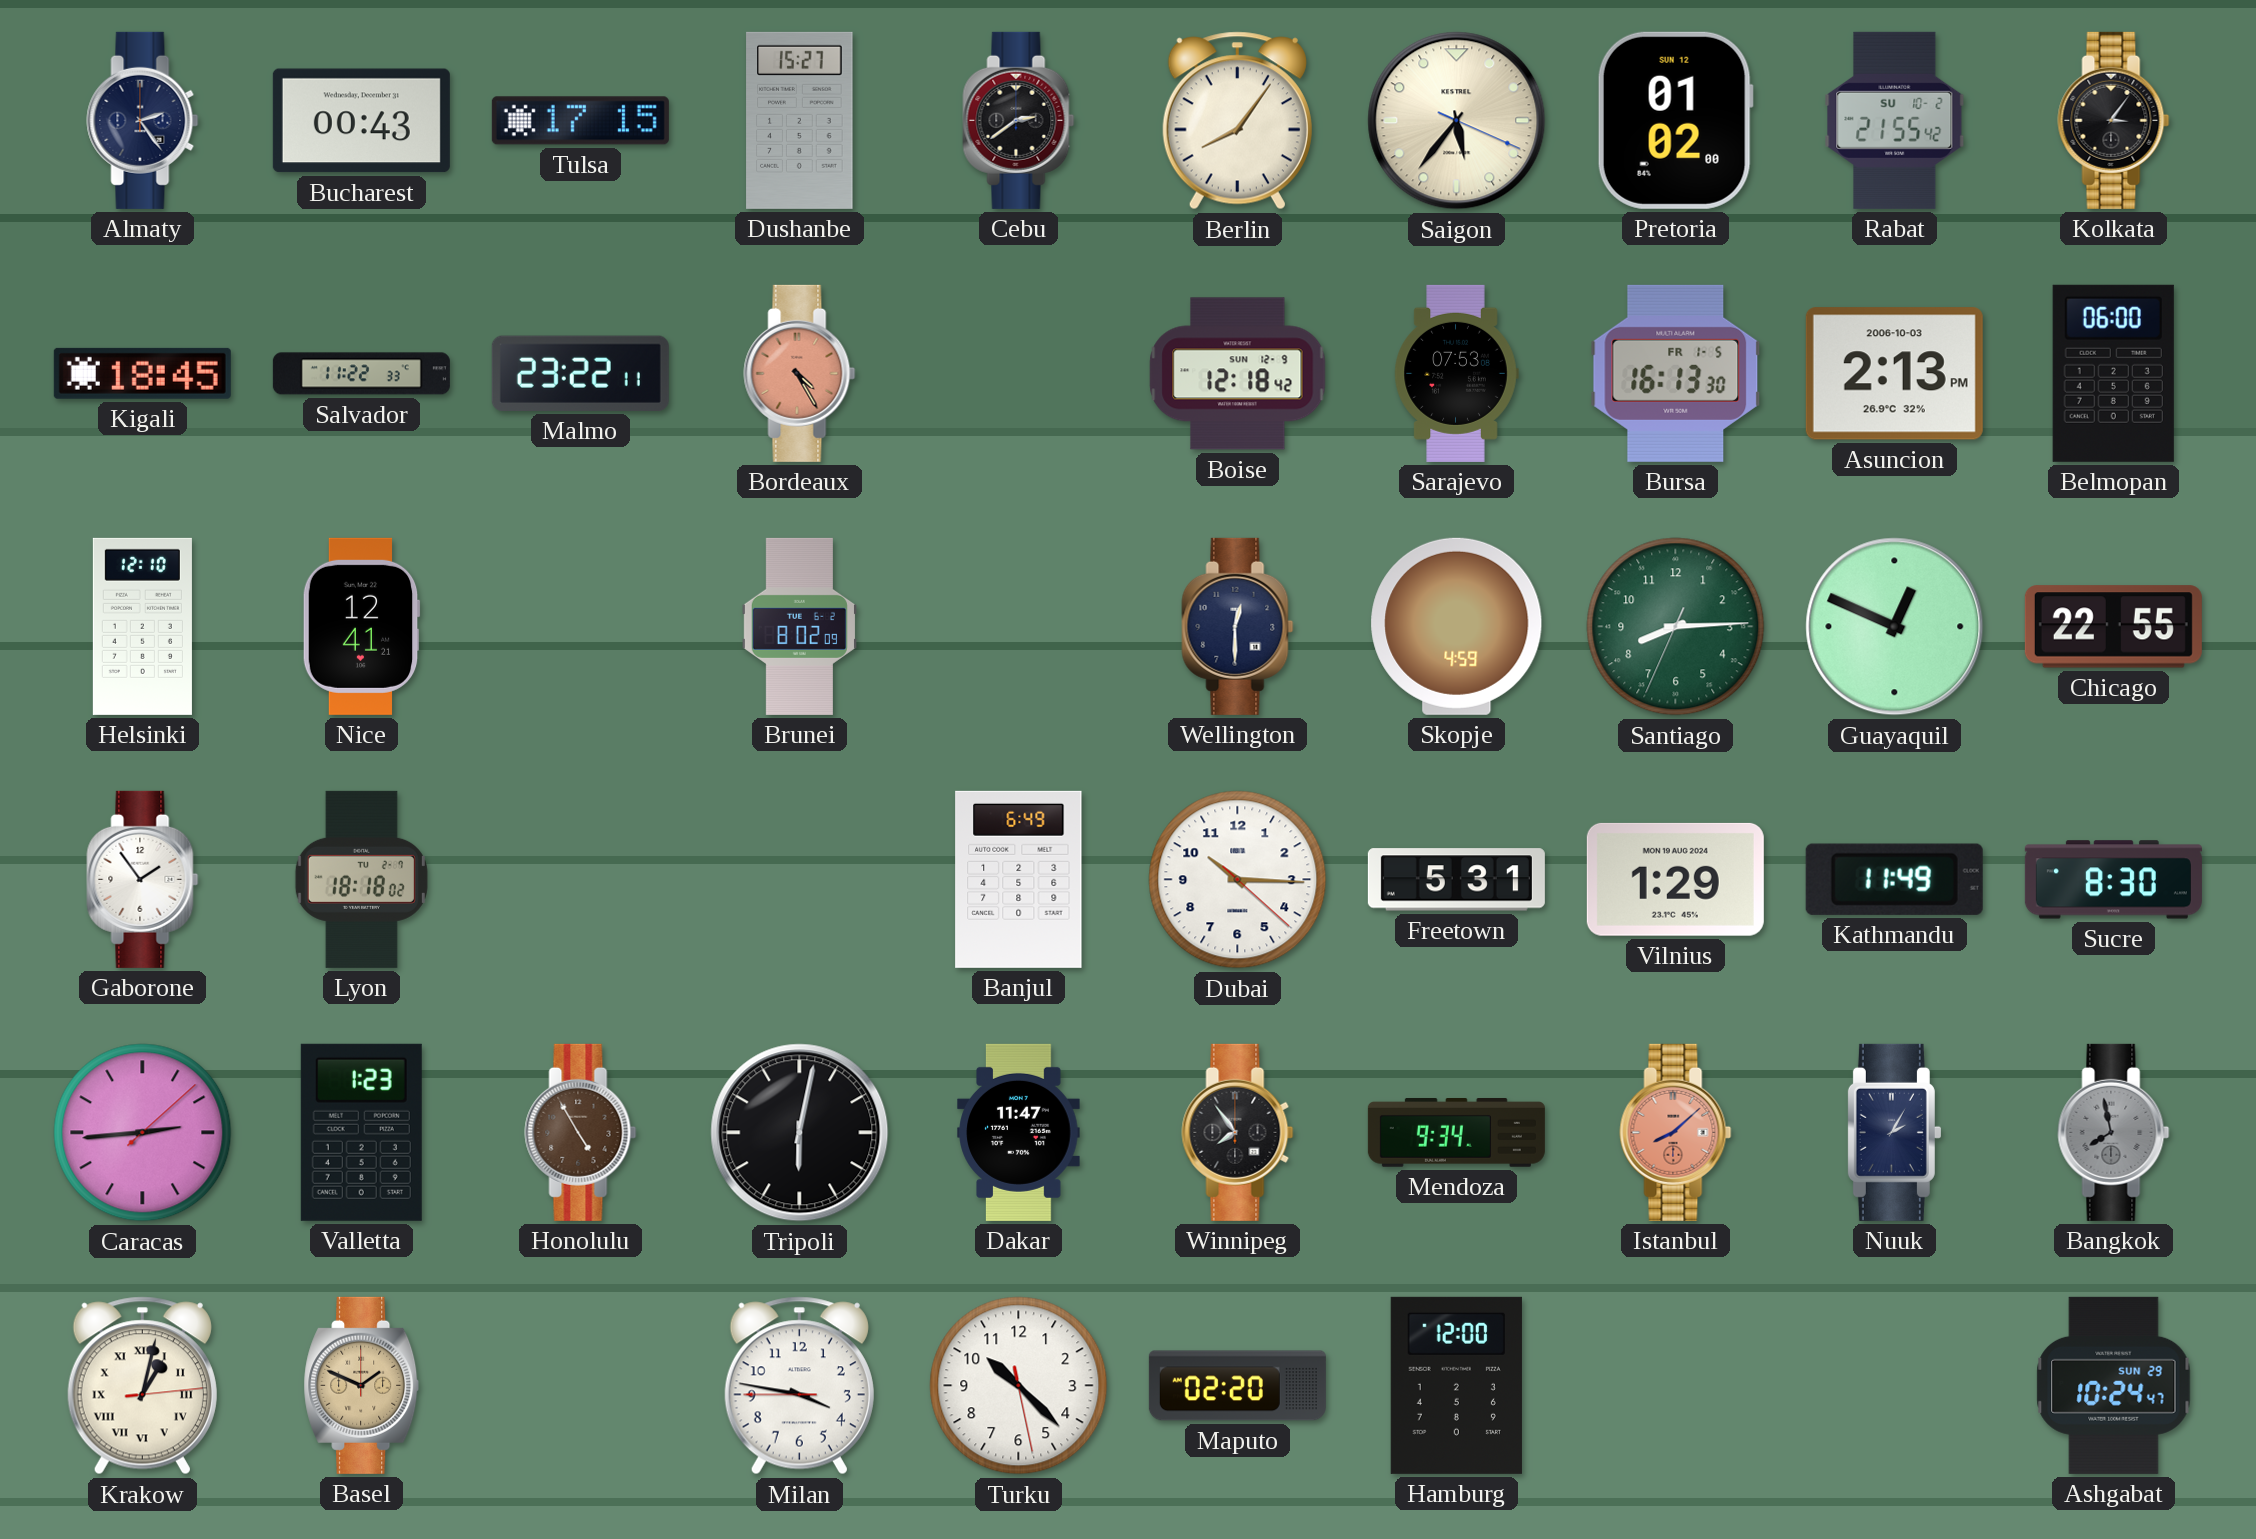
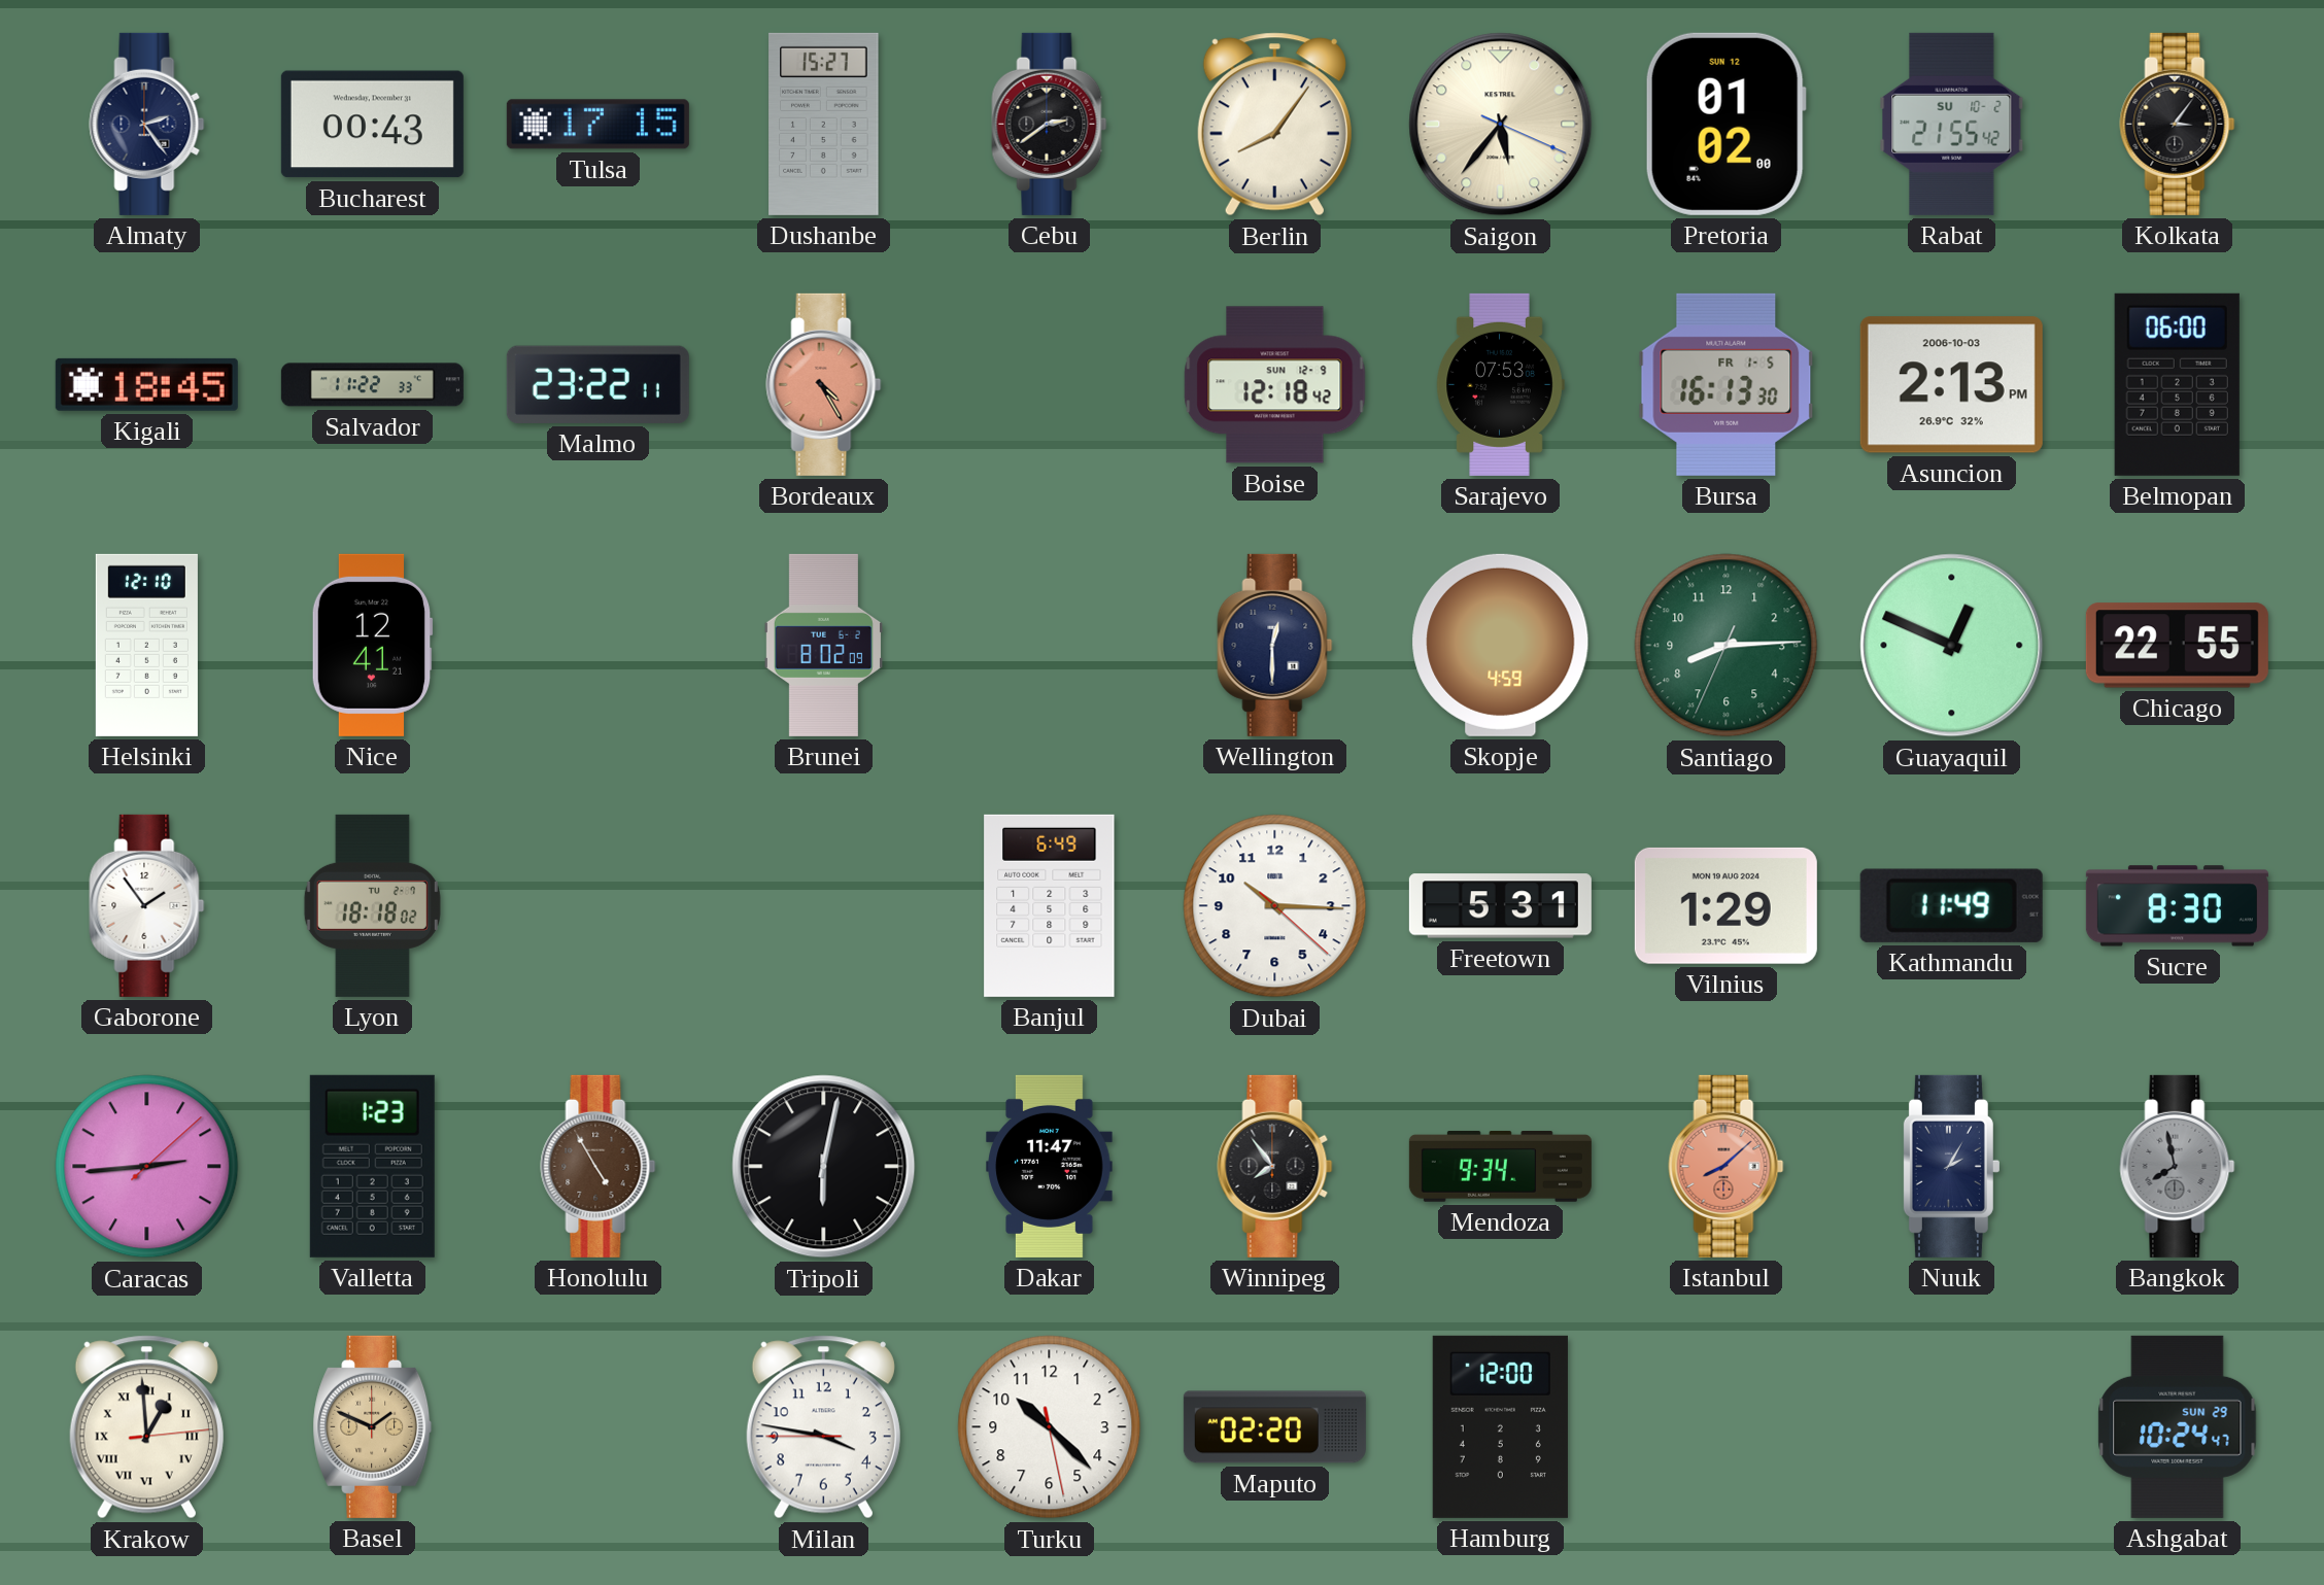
Krakow: 1:02 -> 12:59 (146, 1427)
